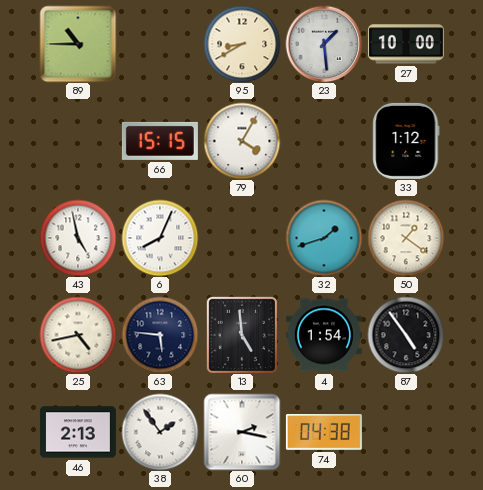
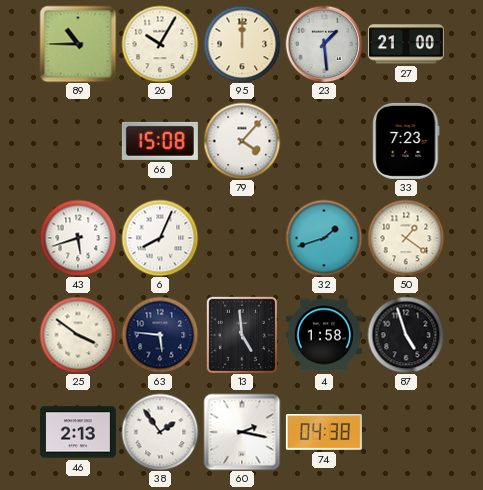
26: none -> 10:05 (160, 44)
95: 8:40 -> 12:00 (242, 44)
27: 10:00 -> 21:00 (406, 44)
66: 15:15 -> 15:08 (160, 141)
79: 4:05 -> 4:07 (242, 141)
33: 1:12 -> 7:23 (406, 141)
43: 4:58 -> 5:42 (78, 238)
25: 4:43 -> 3:51 (78, 335)
4: 1:54 -> 1:58 (324, 335)
87: 4:54 -> 4:57 (406, 335)
